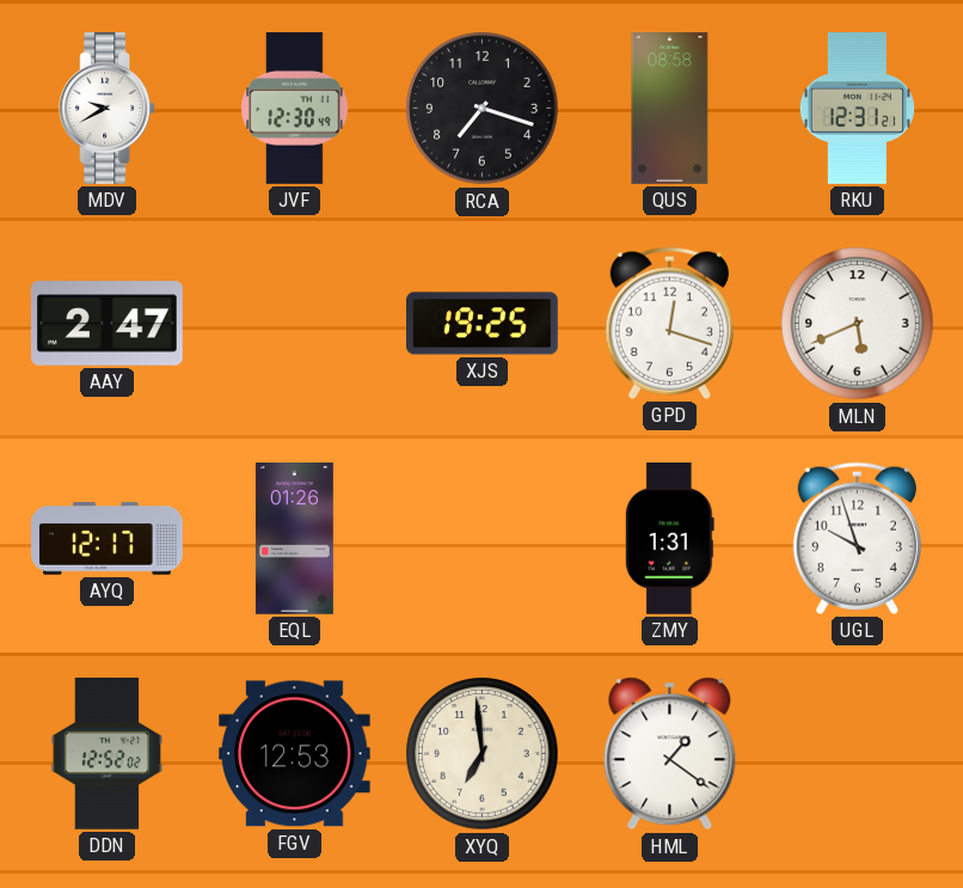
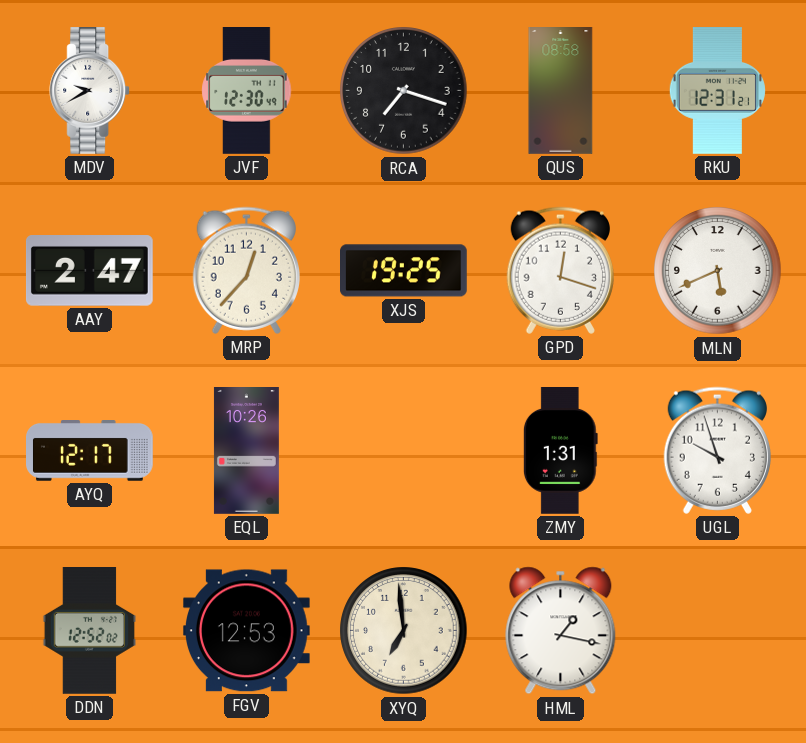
MRP: none -> 12:37 (246, 270)
EQL: 01:26 -> 10:26 (246, 451)
HML: 1:21 -> 1:17 (561, 631)
